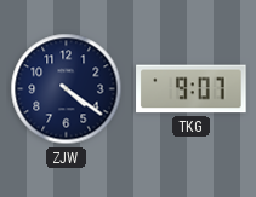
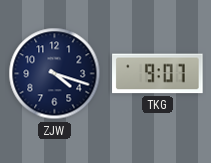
ZJW: 4:21 -> 4:18 (55, 74)
